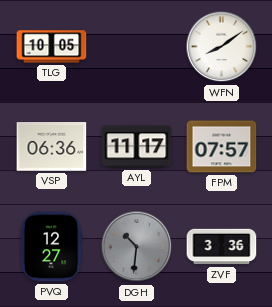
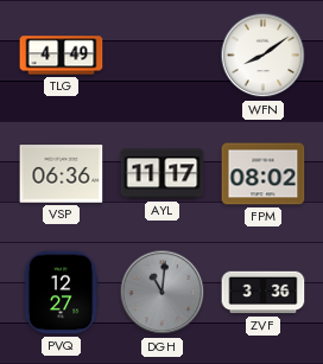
TLG: 10:05 -> 4:49 (62, 56)
FPM: 07:57 -> 08:02 (264, 174)
DGH: 10:31 -> 11:01 (163, 293)
